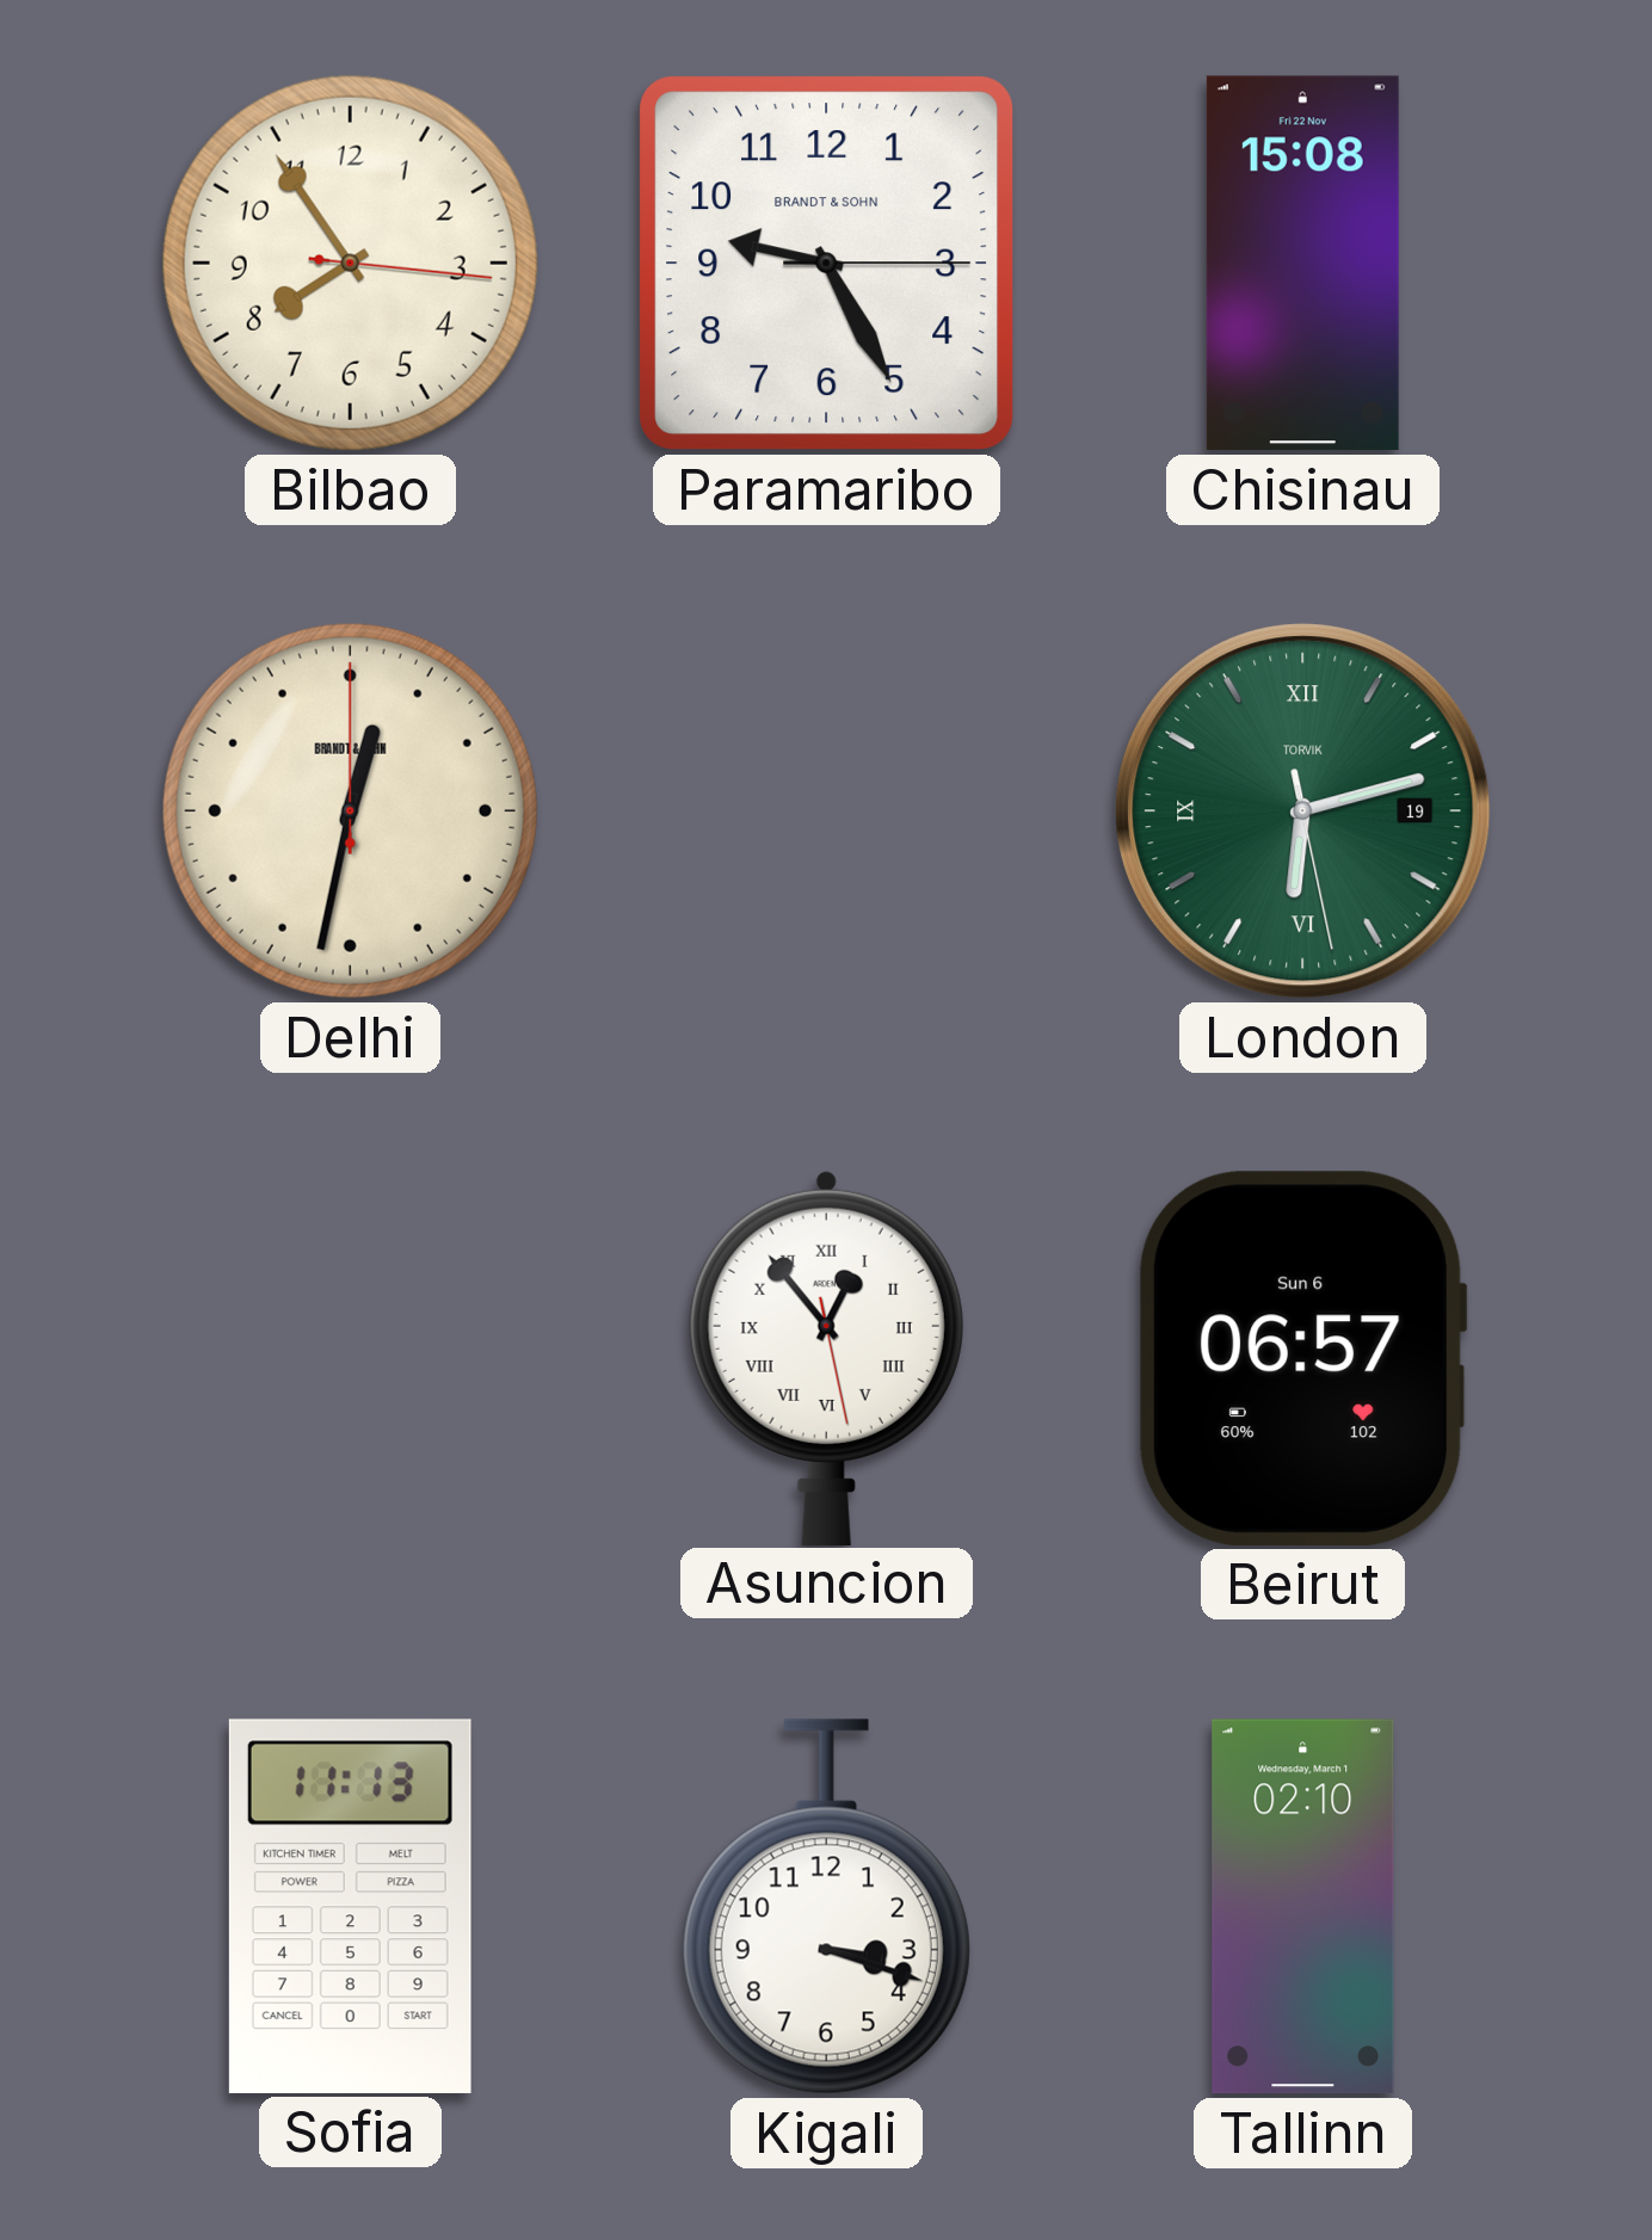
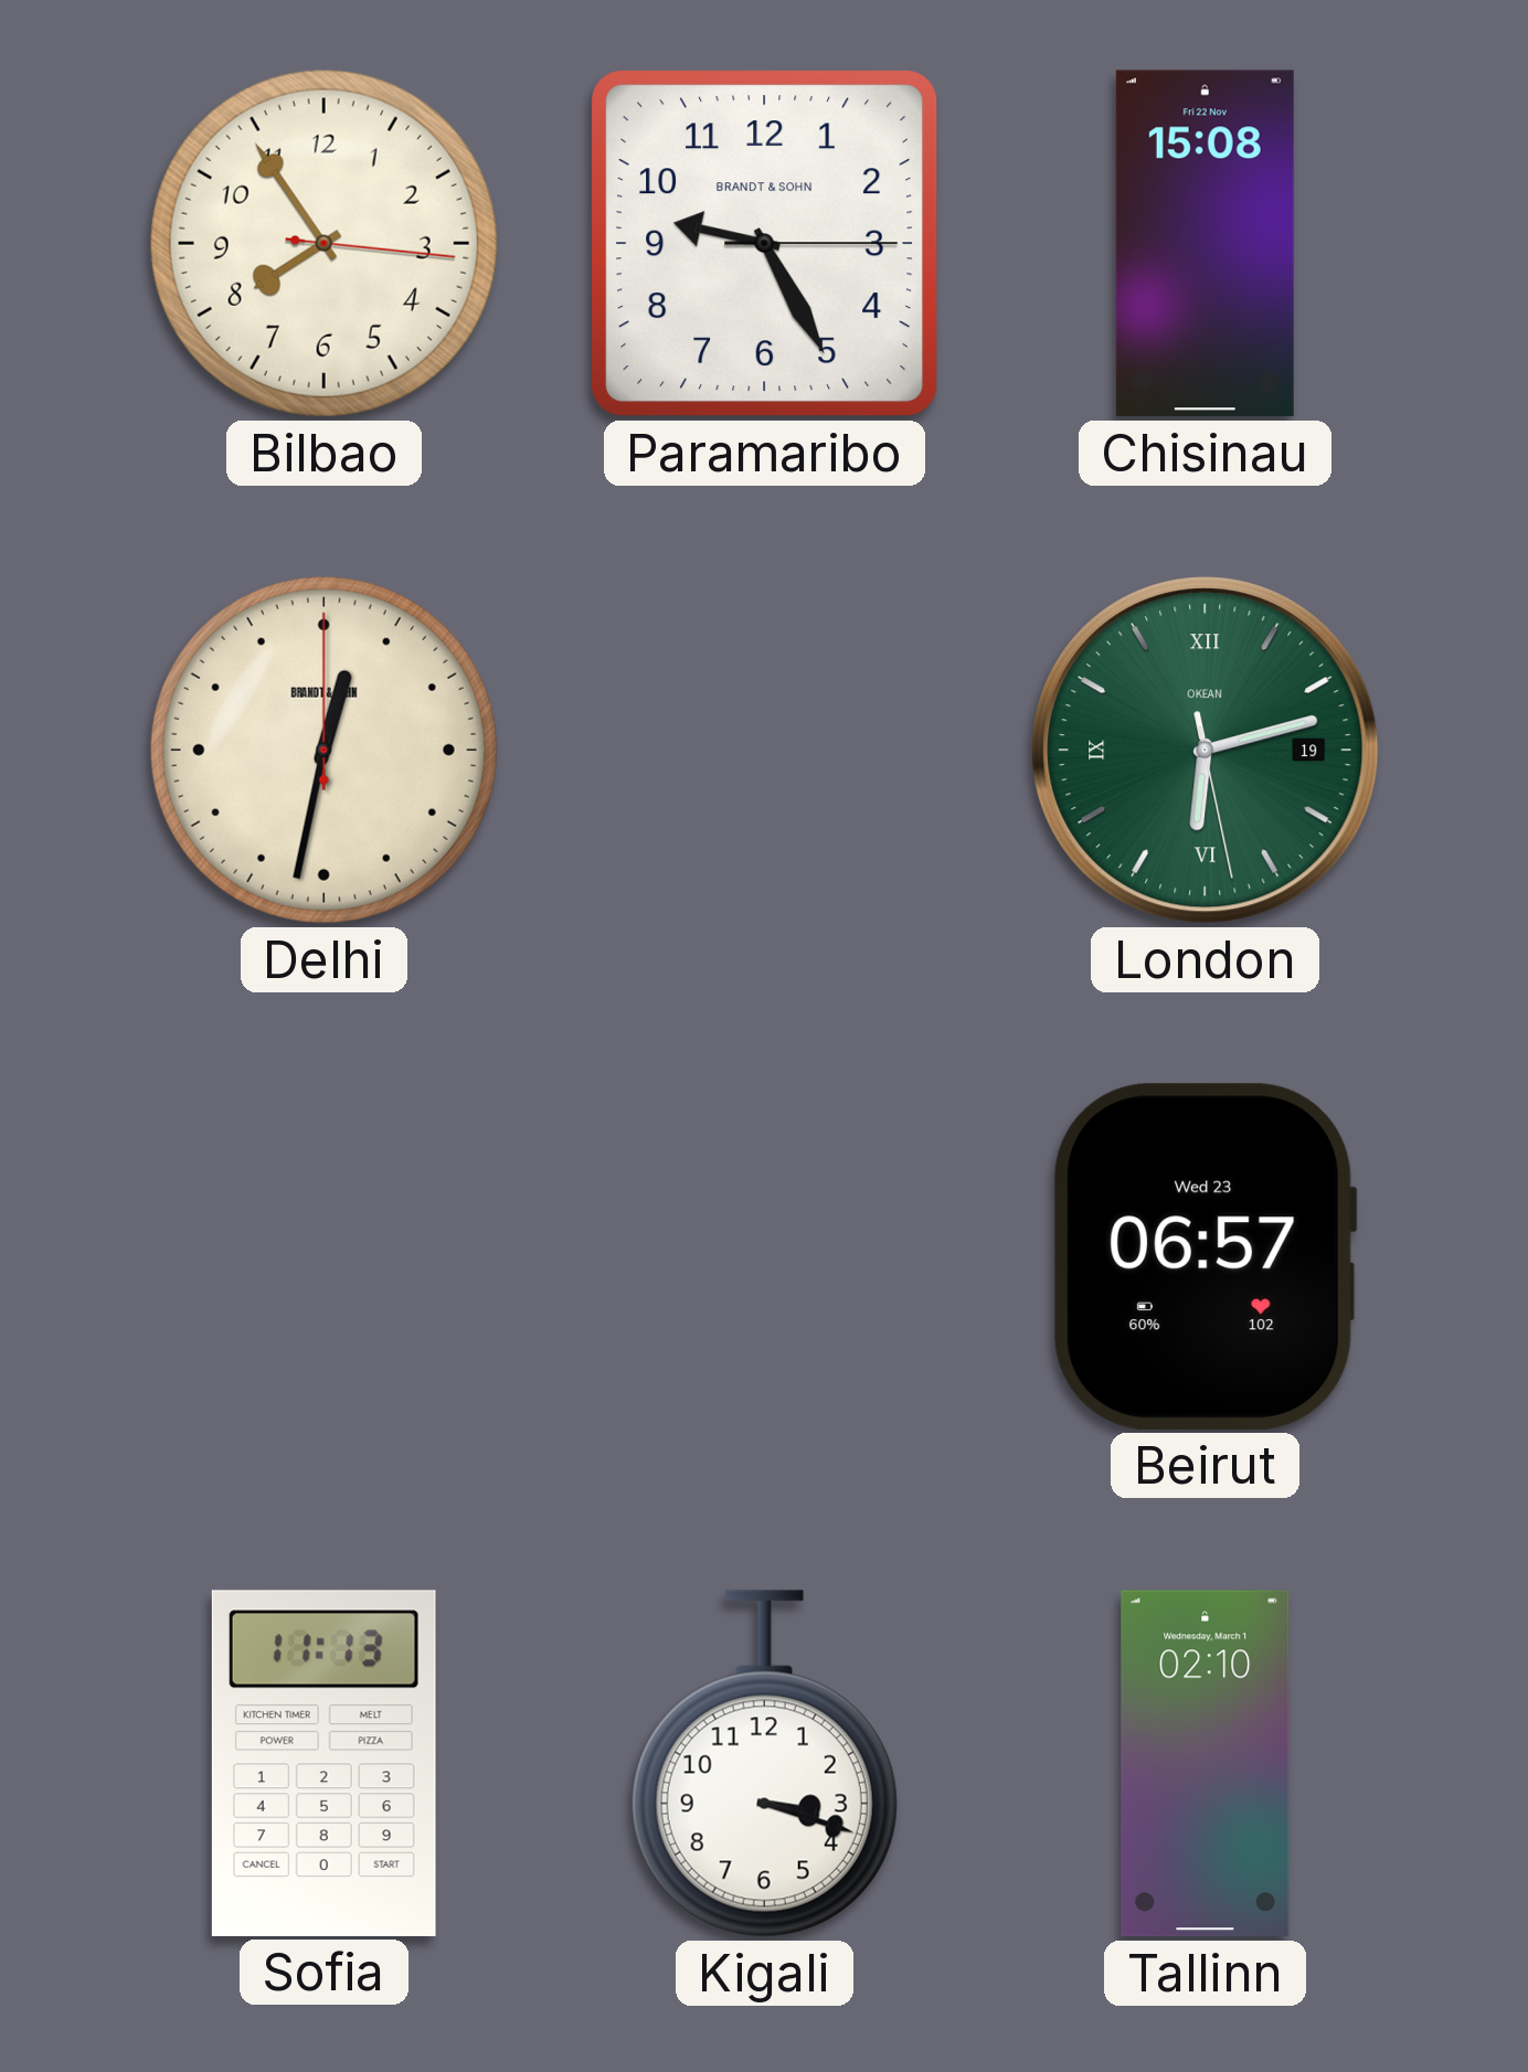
London brand: TORVIK -> OKEAN (1206, 751)
Asuncion: 12:53 -> none (826, 1357)
Beirut date: Sun 6 -> Wed 23 (1205, 1256)
